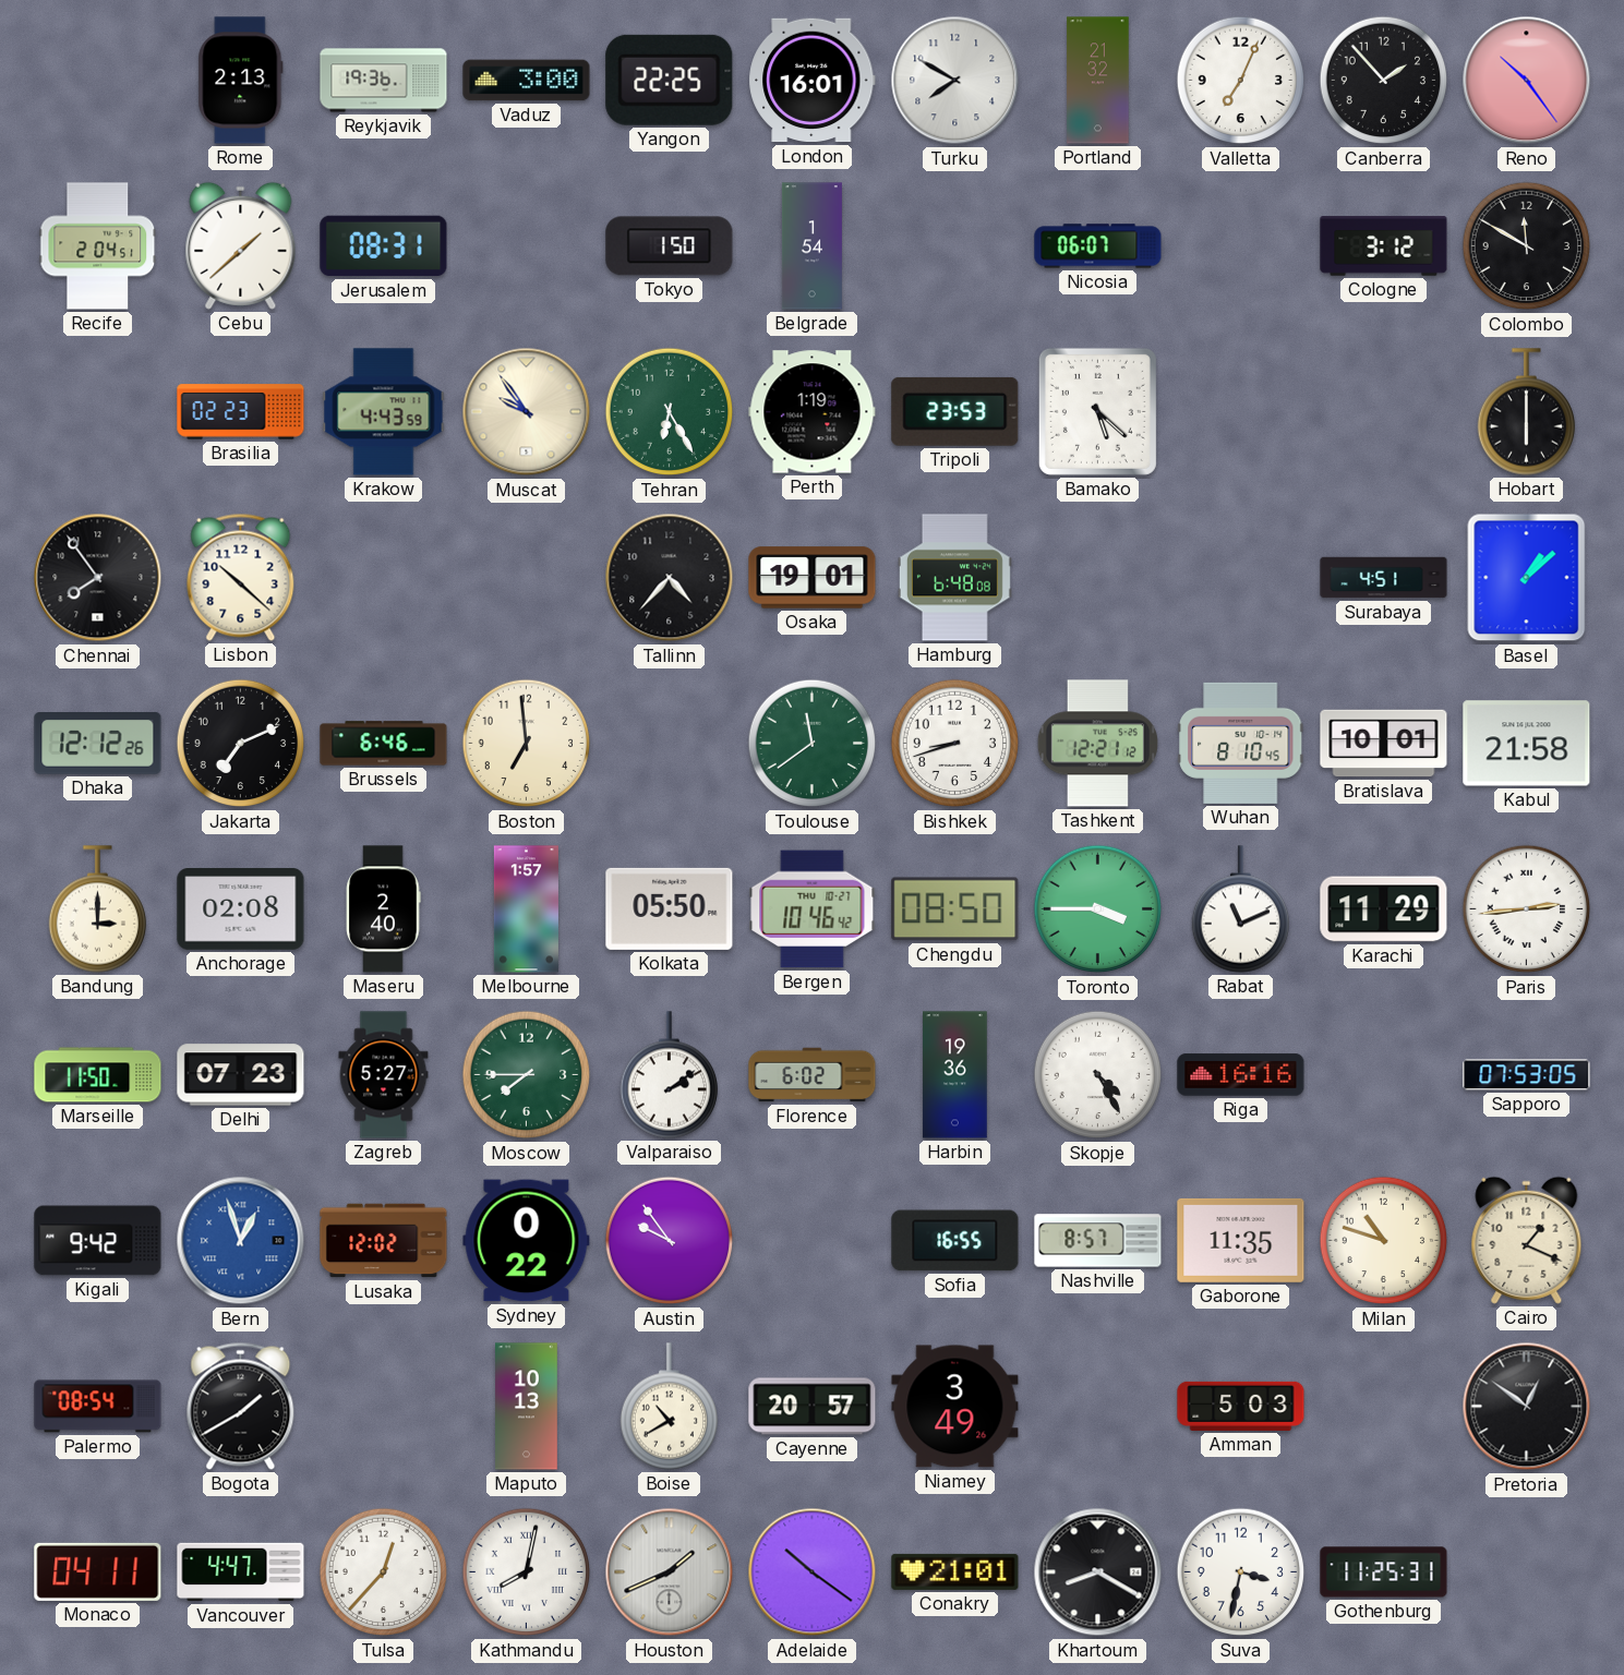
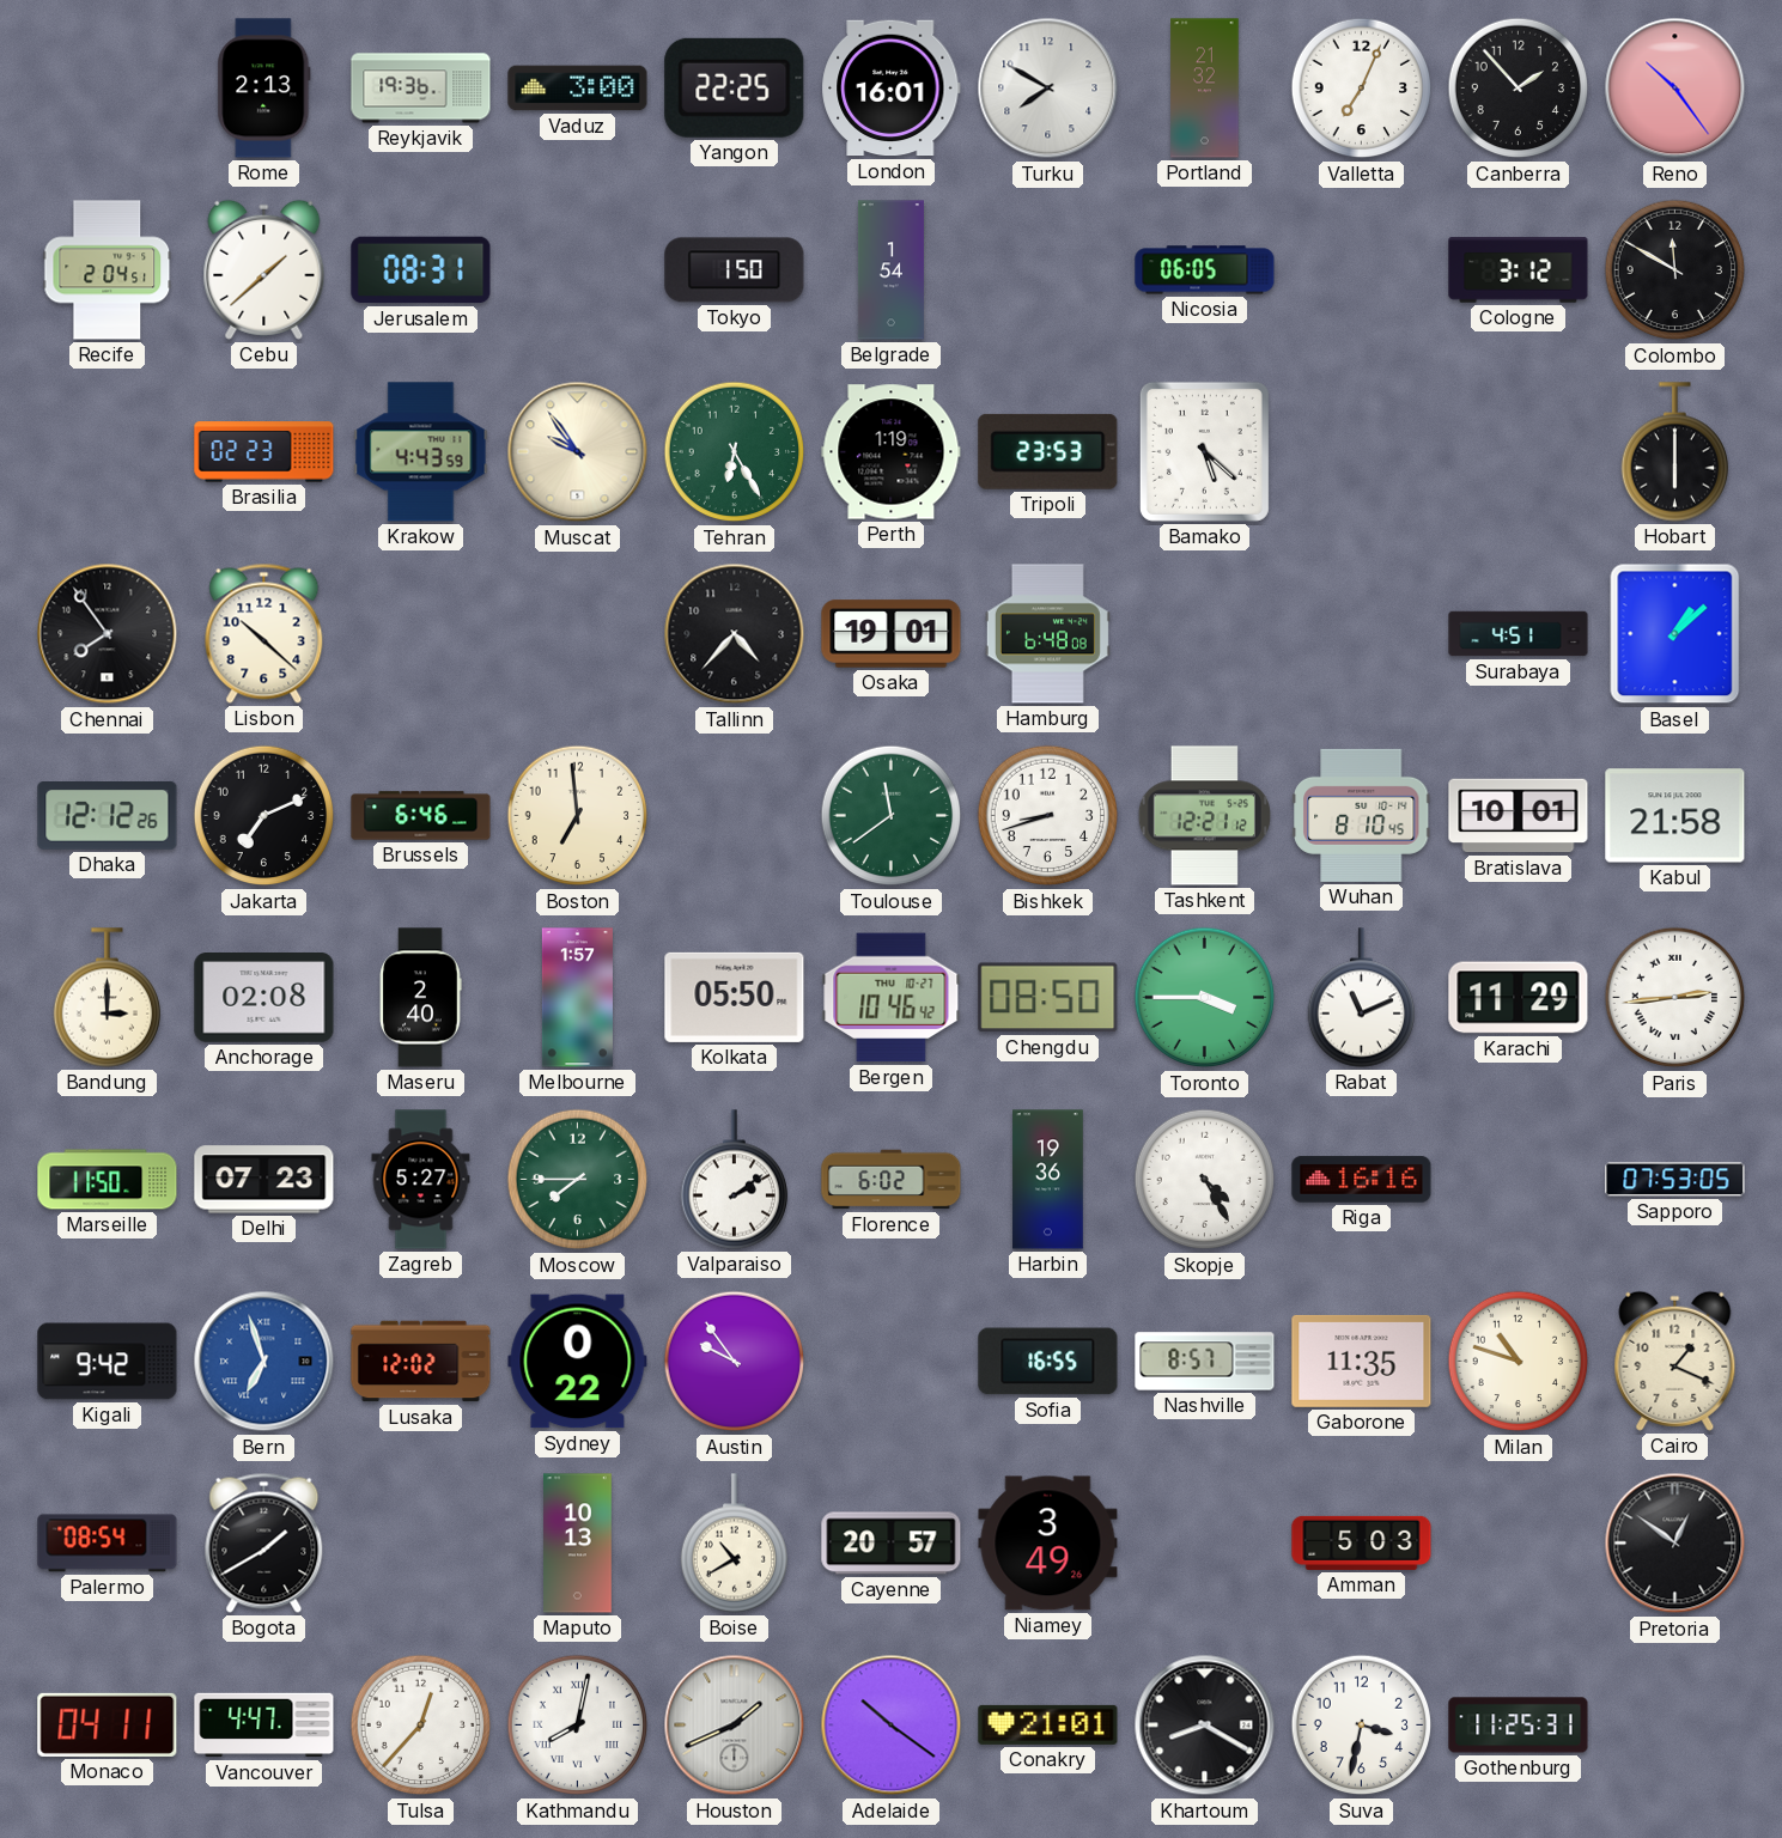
Nicosia: 06:07 -> 06:05 (1205, 270)
Bern: 12:57 -> 6:57 (264, 1362)
